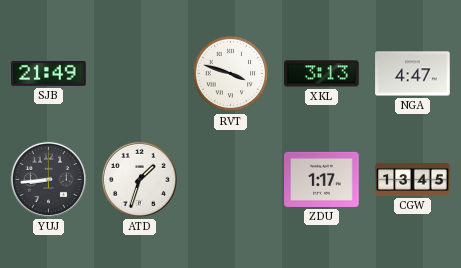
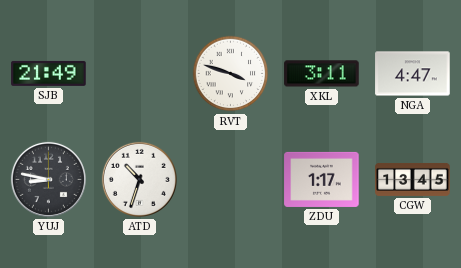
XKL: 3:13 -> 3:11 (322, 74)
YUJ: 8:44 -> 8:47 (48, 179)
ATD: 1:33 -> 10:33 (139, 179)
